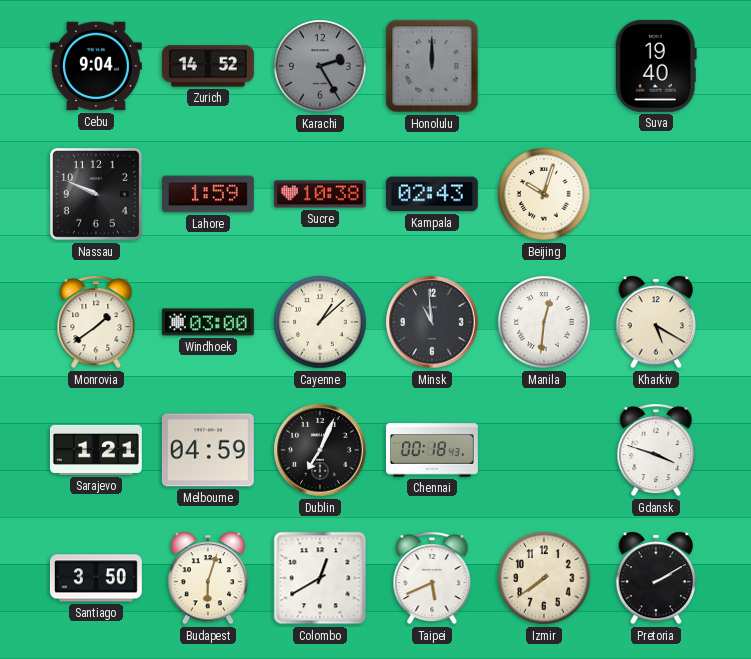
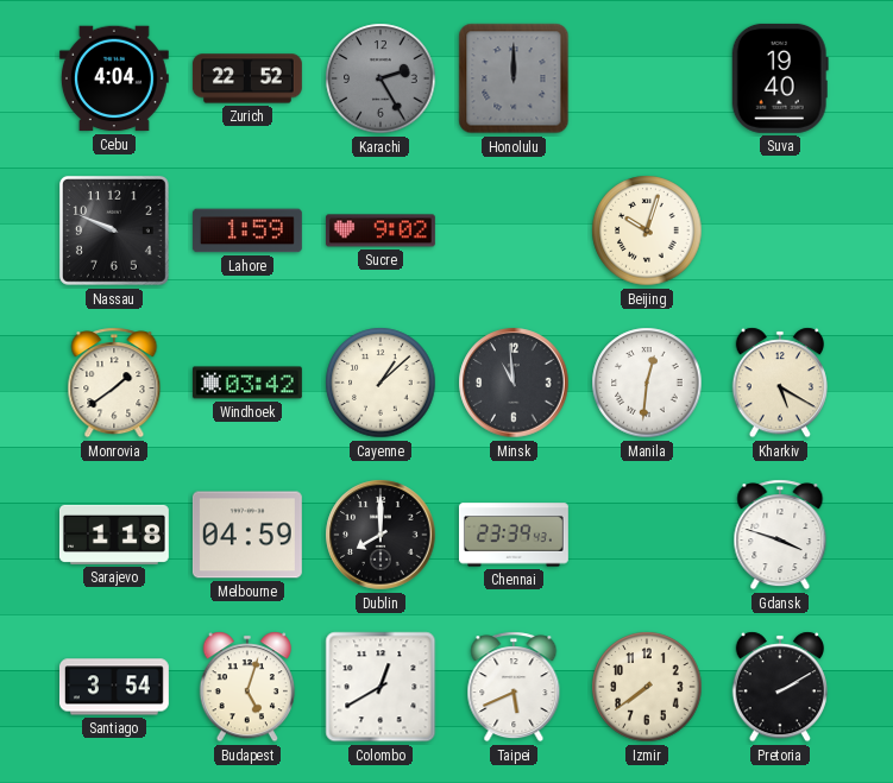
Cebu: 9:04 -> 4:04 (114, 78)
Zurich: 14:52 -> 22:52 (247, 78)
Sucre: 10:38 -> 9:02 (381, 231)
Kampala: 02:43 -> none (432, 194)
Windhoek: 03:00 -> 03:42 (247, 383)
Sarajevo: 1:21 -> 1:18 (114, 535)
Dublin: 7:04 -> 8:00 (381, 535)
Chennai: 00:18 -> 23:39 (514, 535)
Santiago: 3:50 -> 3:54 (114, 687)
Budapest: 6:03 -> 5:03 (246, 687)
